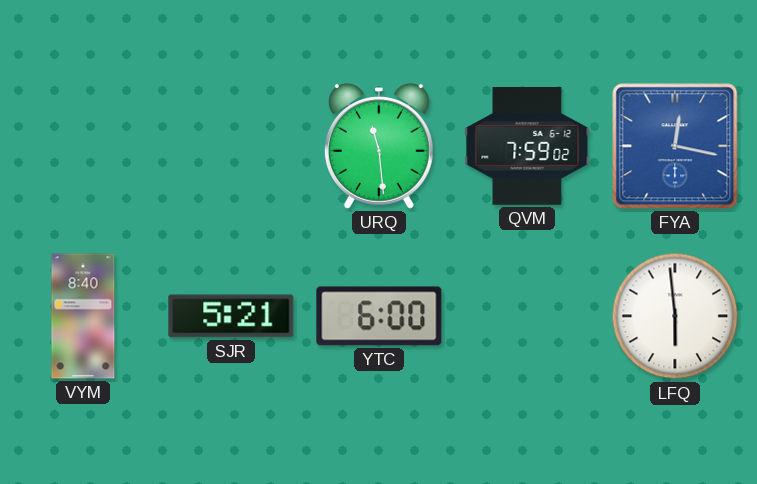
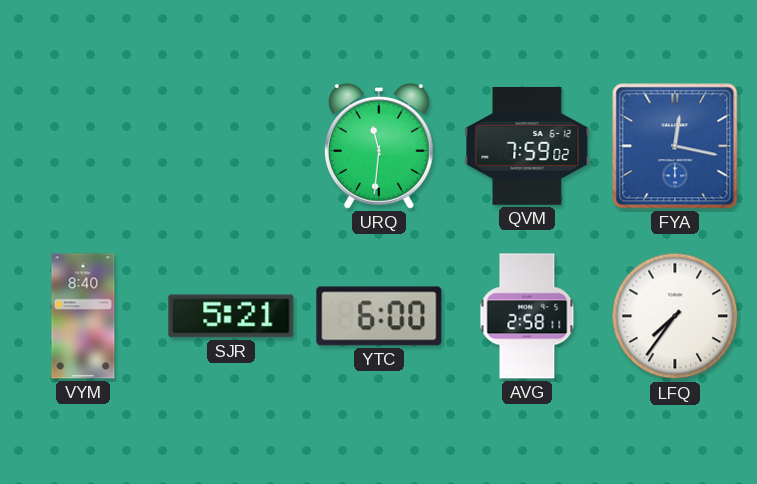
URQ: 11:29 -> 11:31 (379, 147)
AVG: none -> 2:58 (527, 316)
LFQ: 5:59 -> 7:36 (675, 316)
